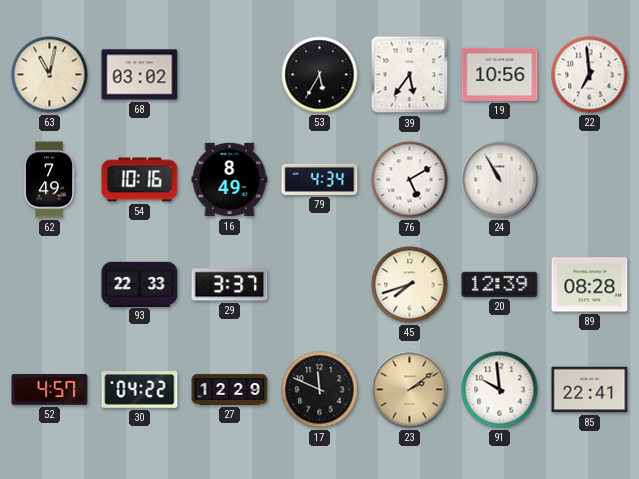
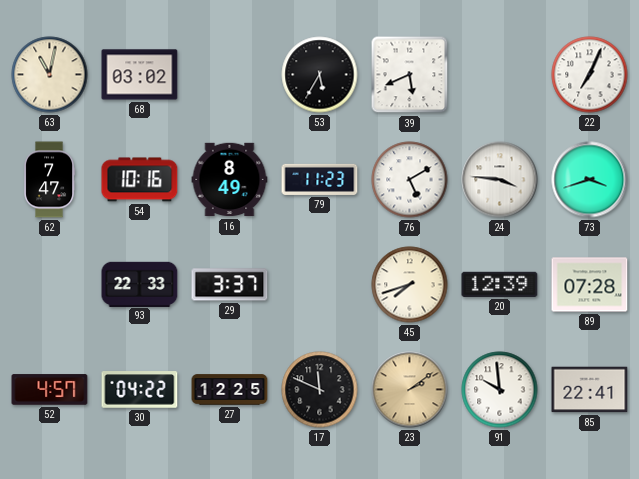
39: 5:36 -> 5:41 (410, 75)
19: 10:56 -> none (500, 74)
22: 6:59 -> 7:04 (590, 75)
62: 7:49 -> 7:47 (50, 180)
79: 4:34 -> 11:23 (320, 179)
24: 10:55 -> 3:46 (500, 180)
73: none -> 3:42 (590, 180)
89: 08:28 -> 07:28 (590, 285)
27: 12:29 -> 12:25 (230, 390)
